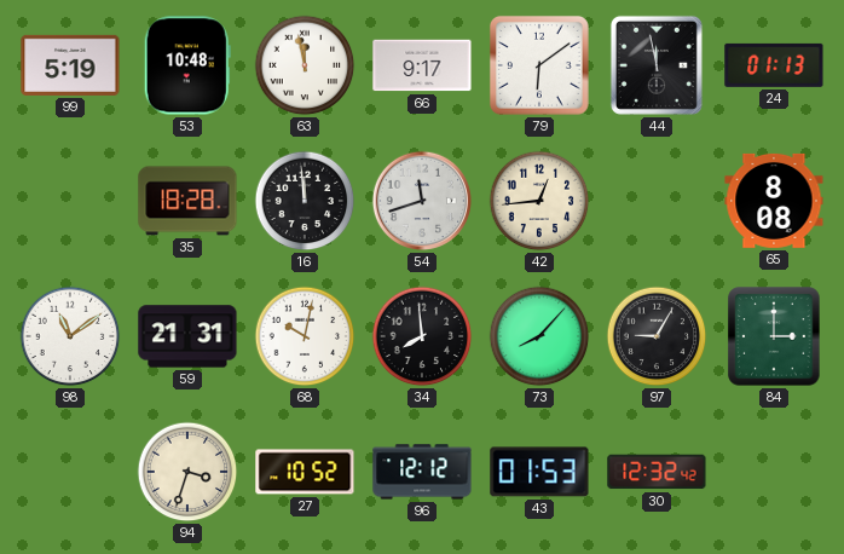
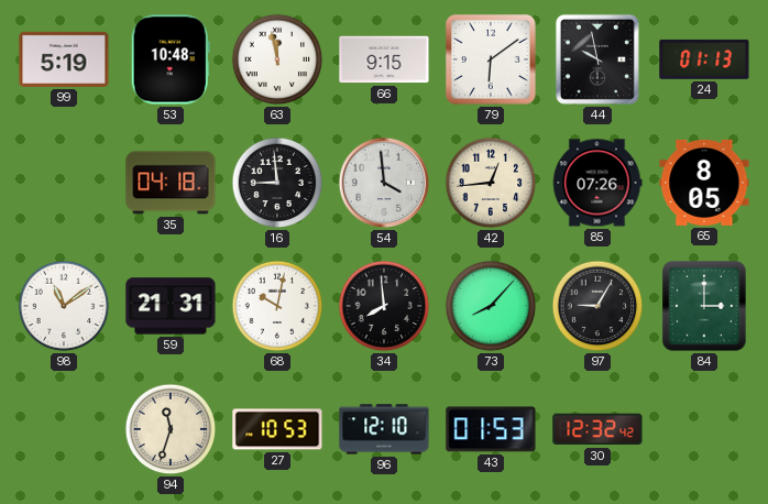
66: 9:17 -> 9:15 (384, 59)
44: 11:58 -> 9:58 (597, 59)
35: 18:28 -> 04:18 (171, 183)
16: 11:59 -> 8:59 (277, 183)
54: 11:42 -> 3:59 (384, 183)
85: none -> 07:26 (597, 183)
65: 8:08 -> 8:05 (704, 183)
94: 3:33 -> 11:33 (171, 429)
27: 10:52 -> 10:53 (277, 429)
96: 12:12 -> 12:10 (384, 429)
